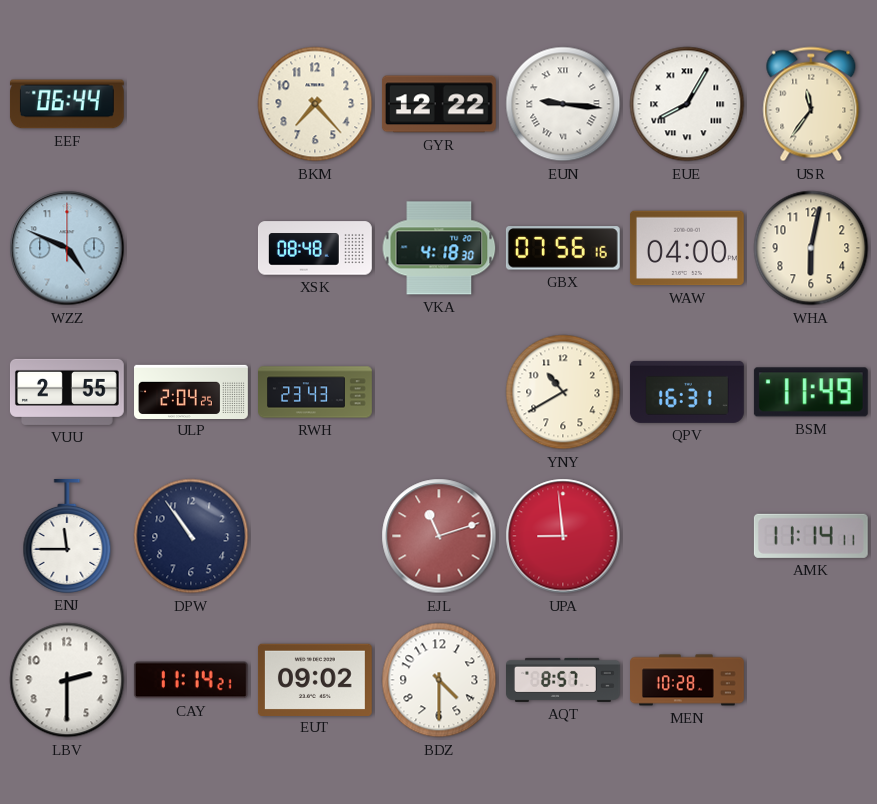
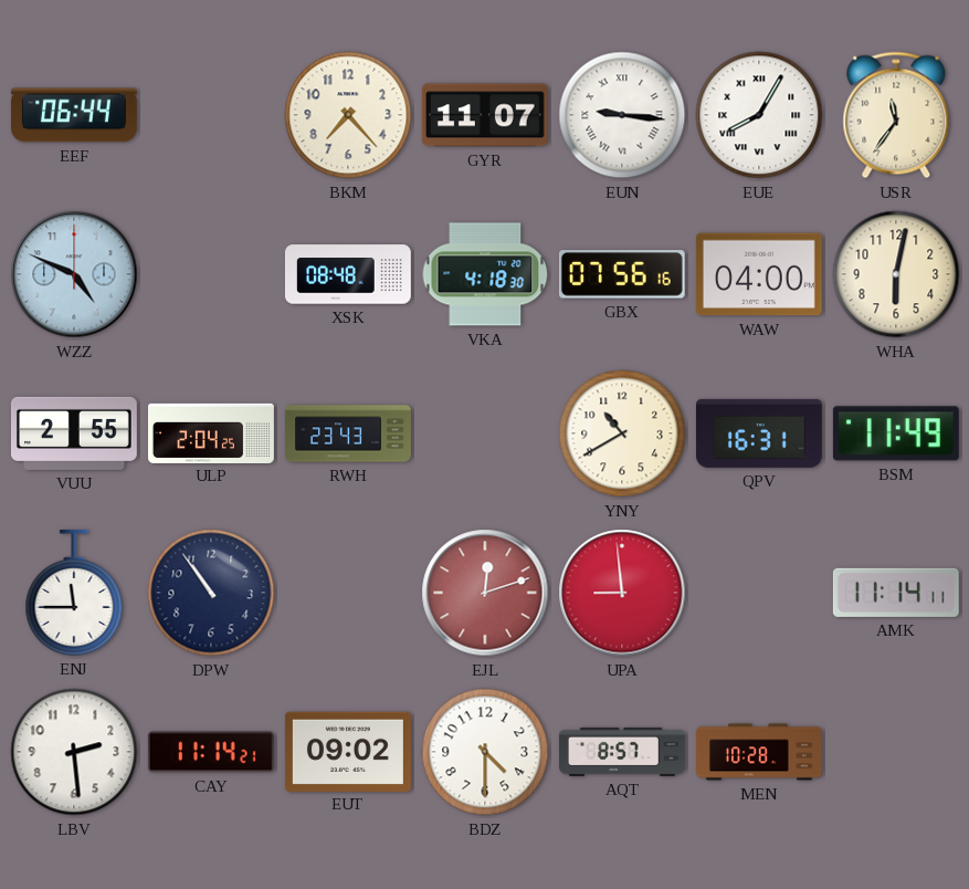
GYR: 12:22 -> 11:07 (485, 115)
EJL: 11:12 -> 12:12 (485, 593)
LBV: 2:30 -> 2:29 (74, 752)
